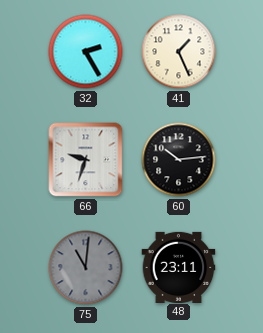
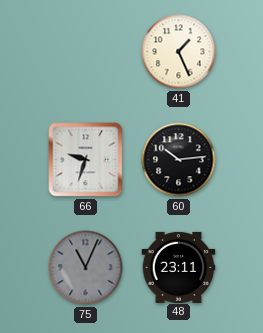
32: 2:25 -> none (86, 52)
75: 11:01 -> 11:04 (86, 268)
